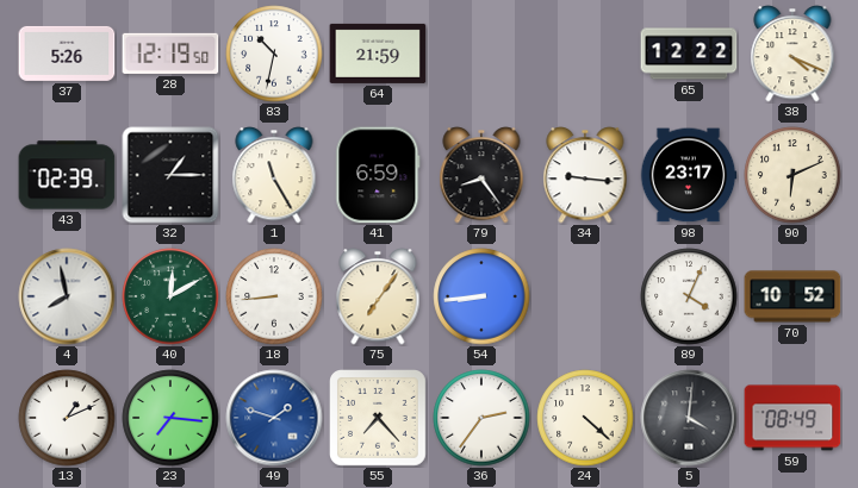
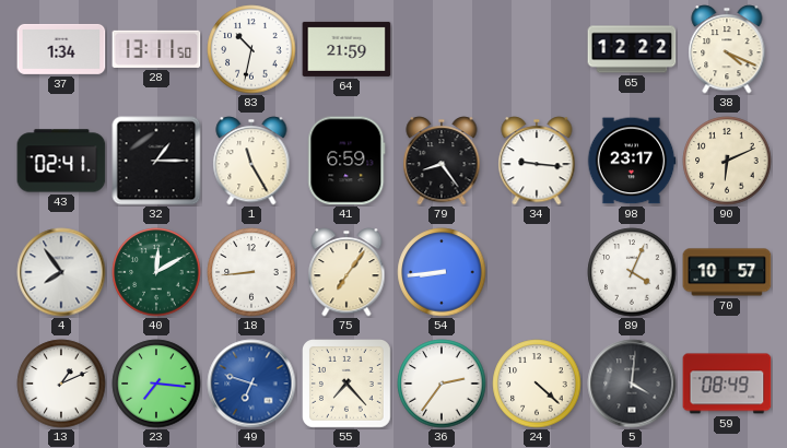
37: 5:26 -> 1:34 (61, 49)
28: 12:19 -> 13:11 (156, 49)
43: 02:39 -> 02:41 (61, 161)
4: 7:58 -> 7:54 (61, 272)
70: 10:52 -> 10:57 (727, 272)
49: 1:48 -> 6:48 (251, 384)
